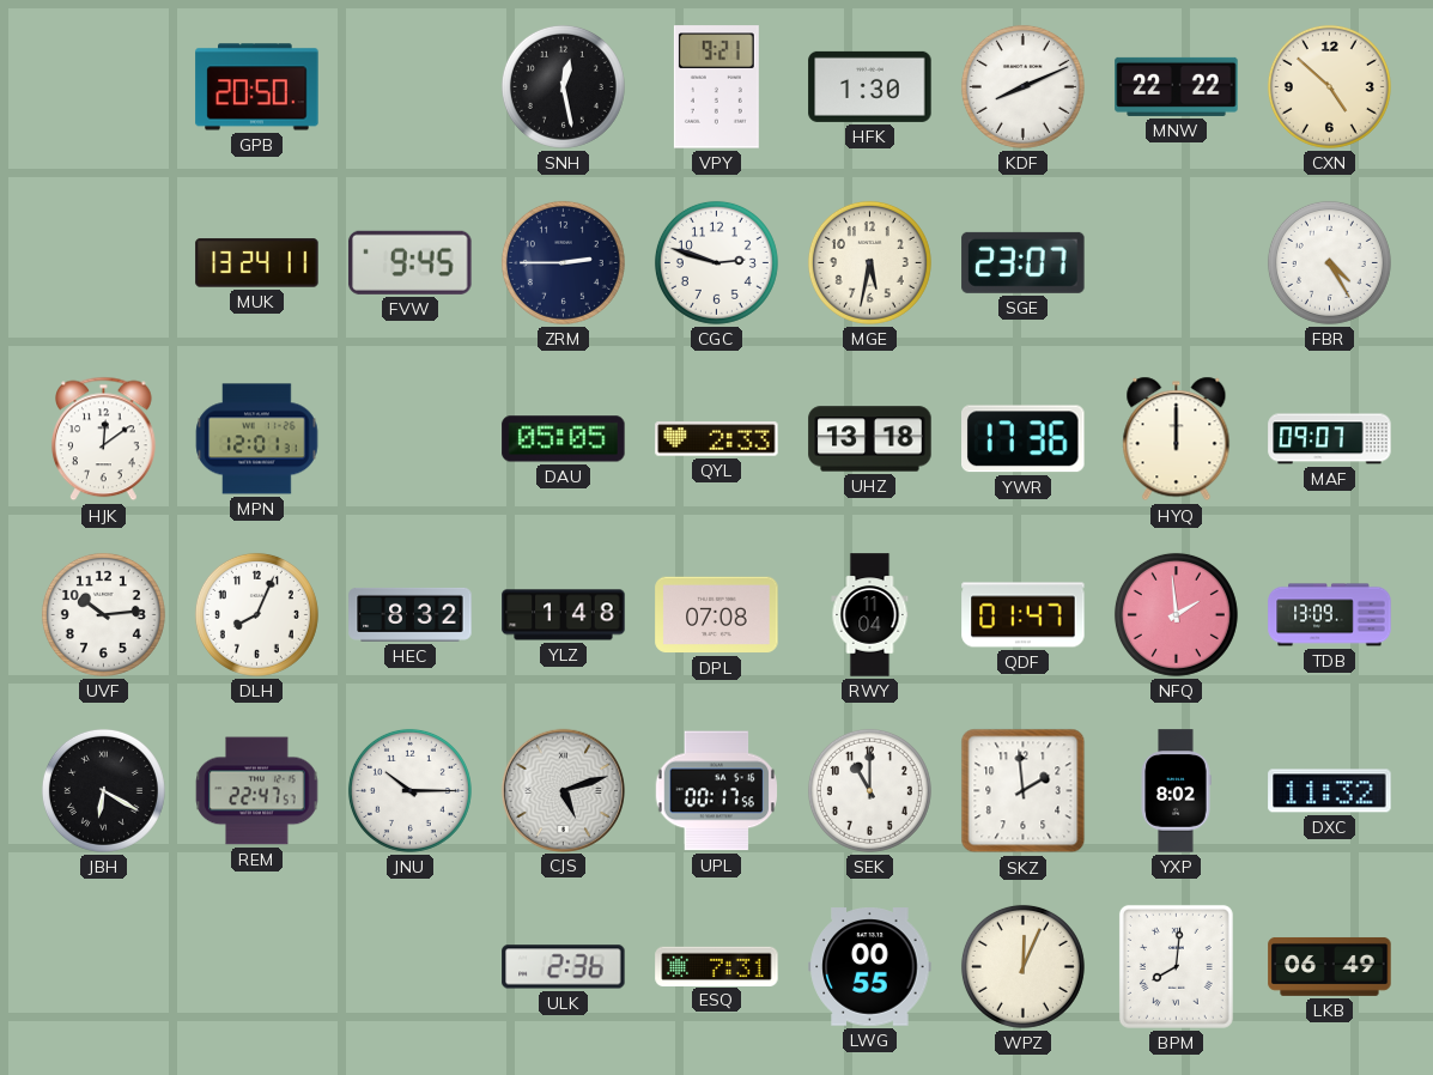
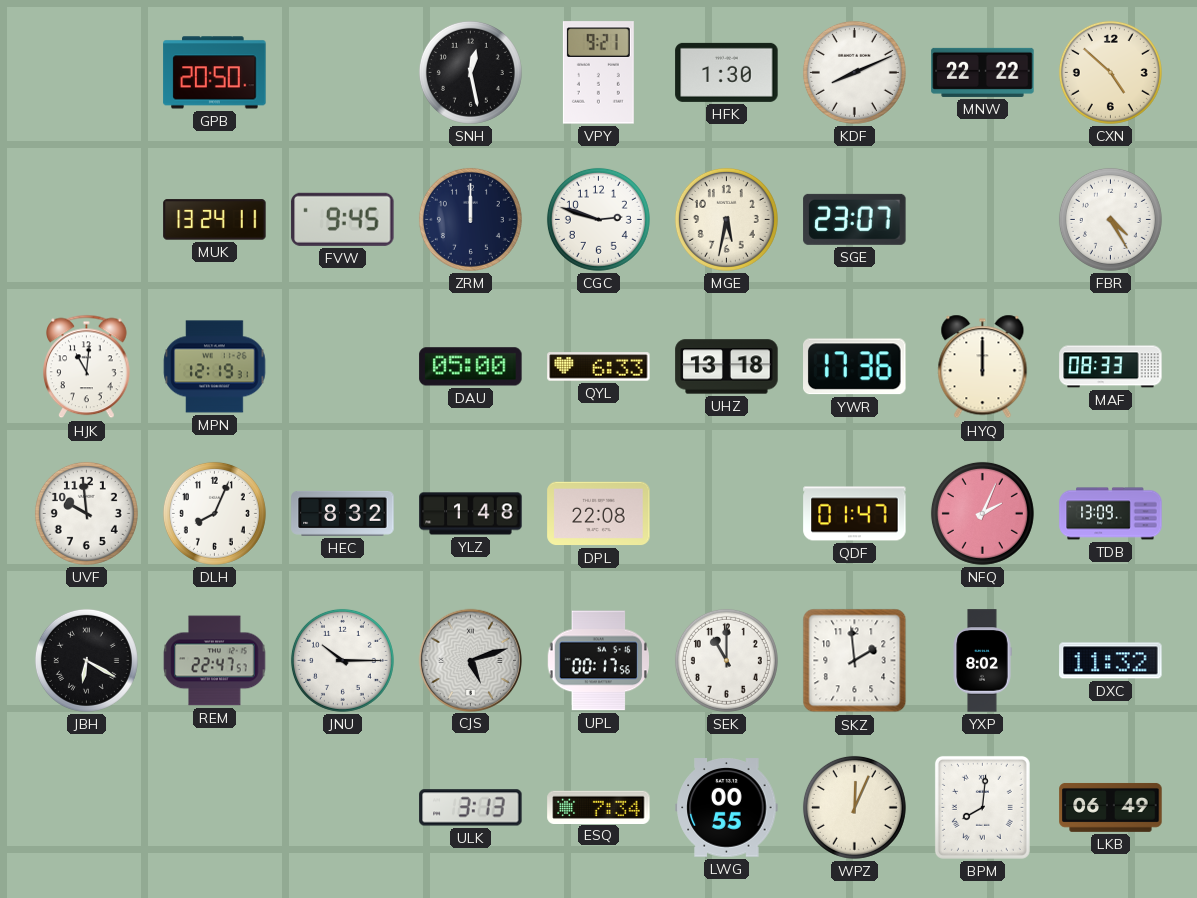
ZRM: 2:45 -> 12:00 (470, 219)
HJK: 12:09 -> 11:01 (87, 367)
MPN: 12:01 -> 12:19 (215, 367)
DAU: 05:05 -> 05:00 (471, 367)
QYL: 2:33 -> 6:33 (599, 367)
MAF: 09:07 -> 08:33 (1111, 367)
UVF: 10:14 -> 9:59 (86, 513)
DPL: 07:08 -> 22:08 (599, 514)
RWY: 11:04 -> none (870, 615)
NFQ: 1:59 -> 2:04 (982, 513)
ULK: 2:36 -> 3:13 (471, 808)
ESQ: 7:31 -> 7:34 (599, 807)
